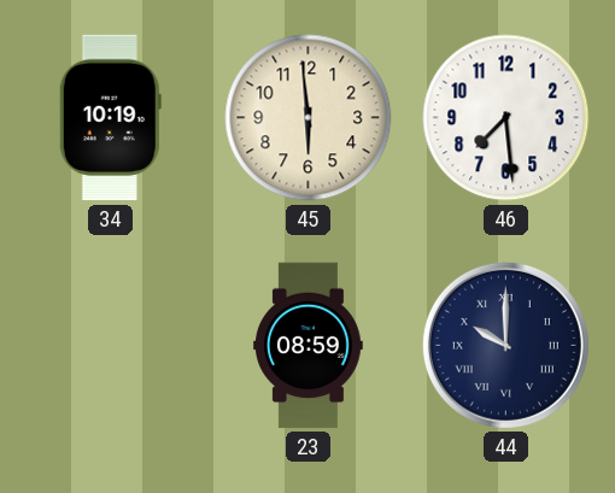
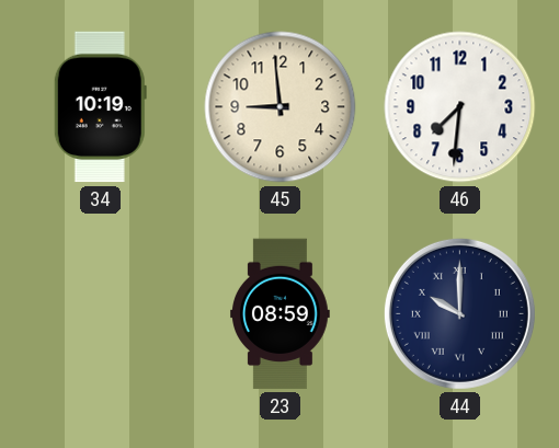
45: 5:59 -> 8:59 (281, 107)
46: 7:29 -> 7:31 (460, 107)
